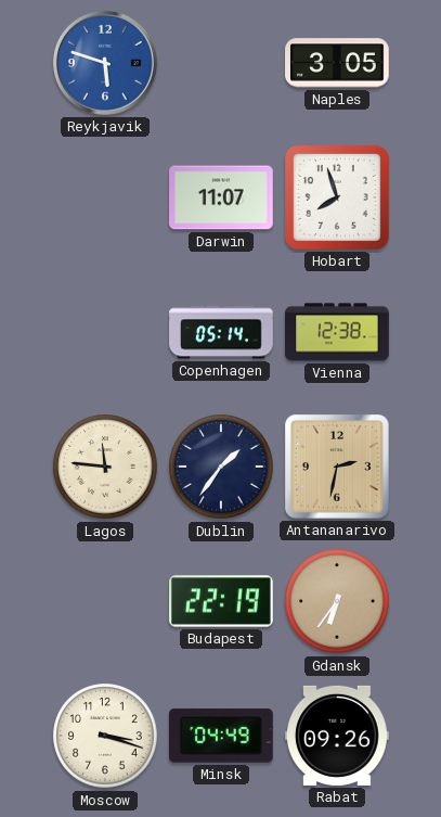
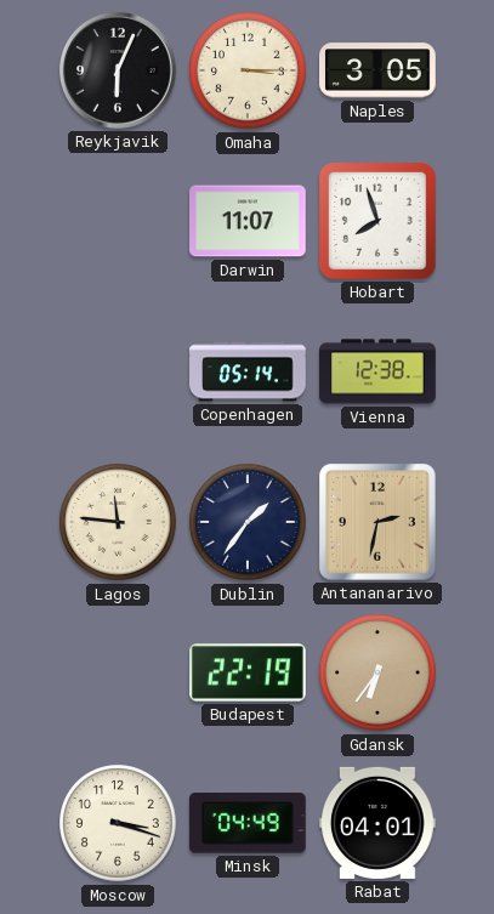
Reykjavik: 5:48 -> 6:04 (118, 70)
Reykjavik dial: blue -> black (118, 70)
Omaha: none -> 3:15 (248, 70)
Rabat: 09:26 -> 04:01 (379, 823)
